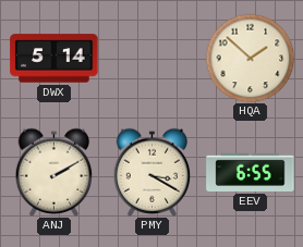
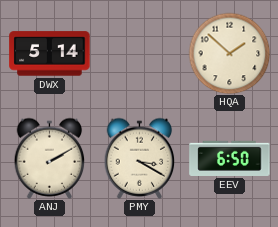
EEV: 6:55 -> 6:50 (230, 158)
